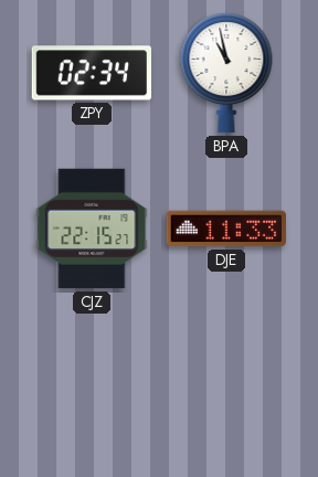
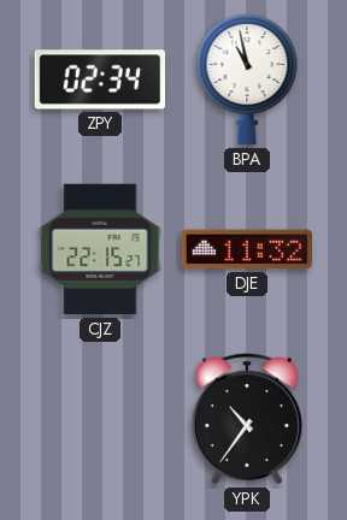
DJE: 11:33 -> 11:32 (246, 249)
YPK: none -> 10:36 (247, 419)
